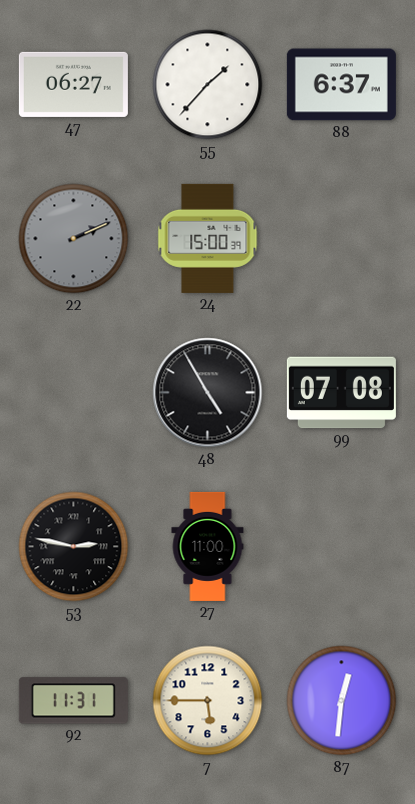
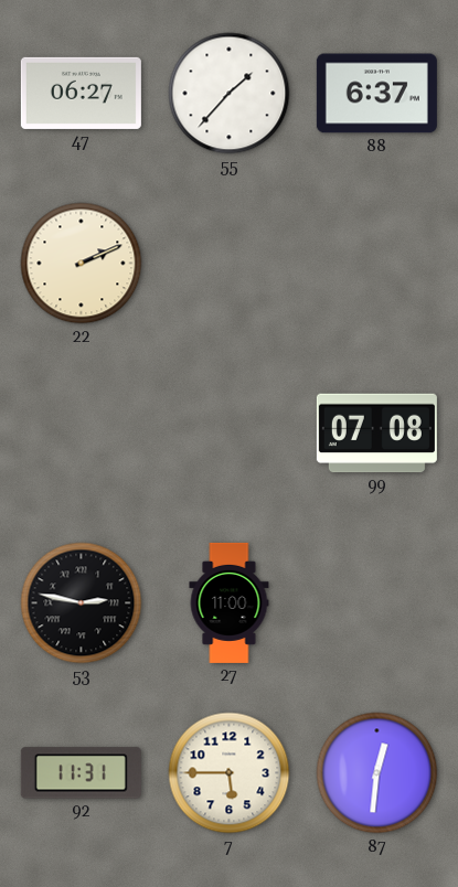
22 dial: grey -> cream (82, 264)
24: 15:00 -> none (208, 238)
48: 4:55 -> none (208, 393)
